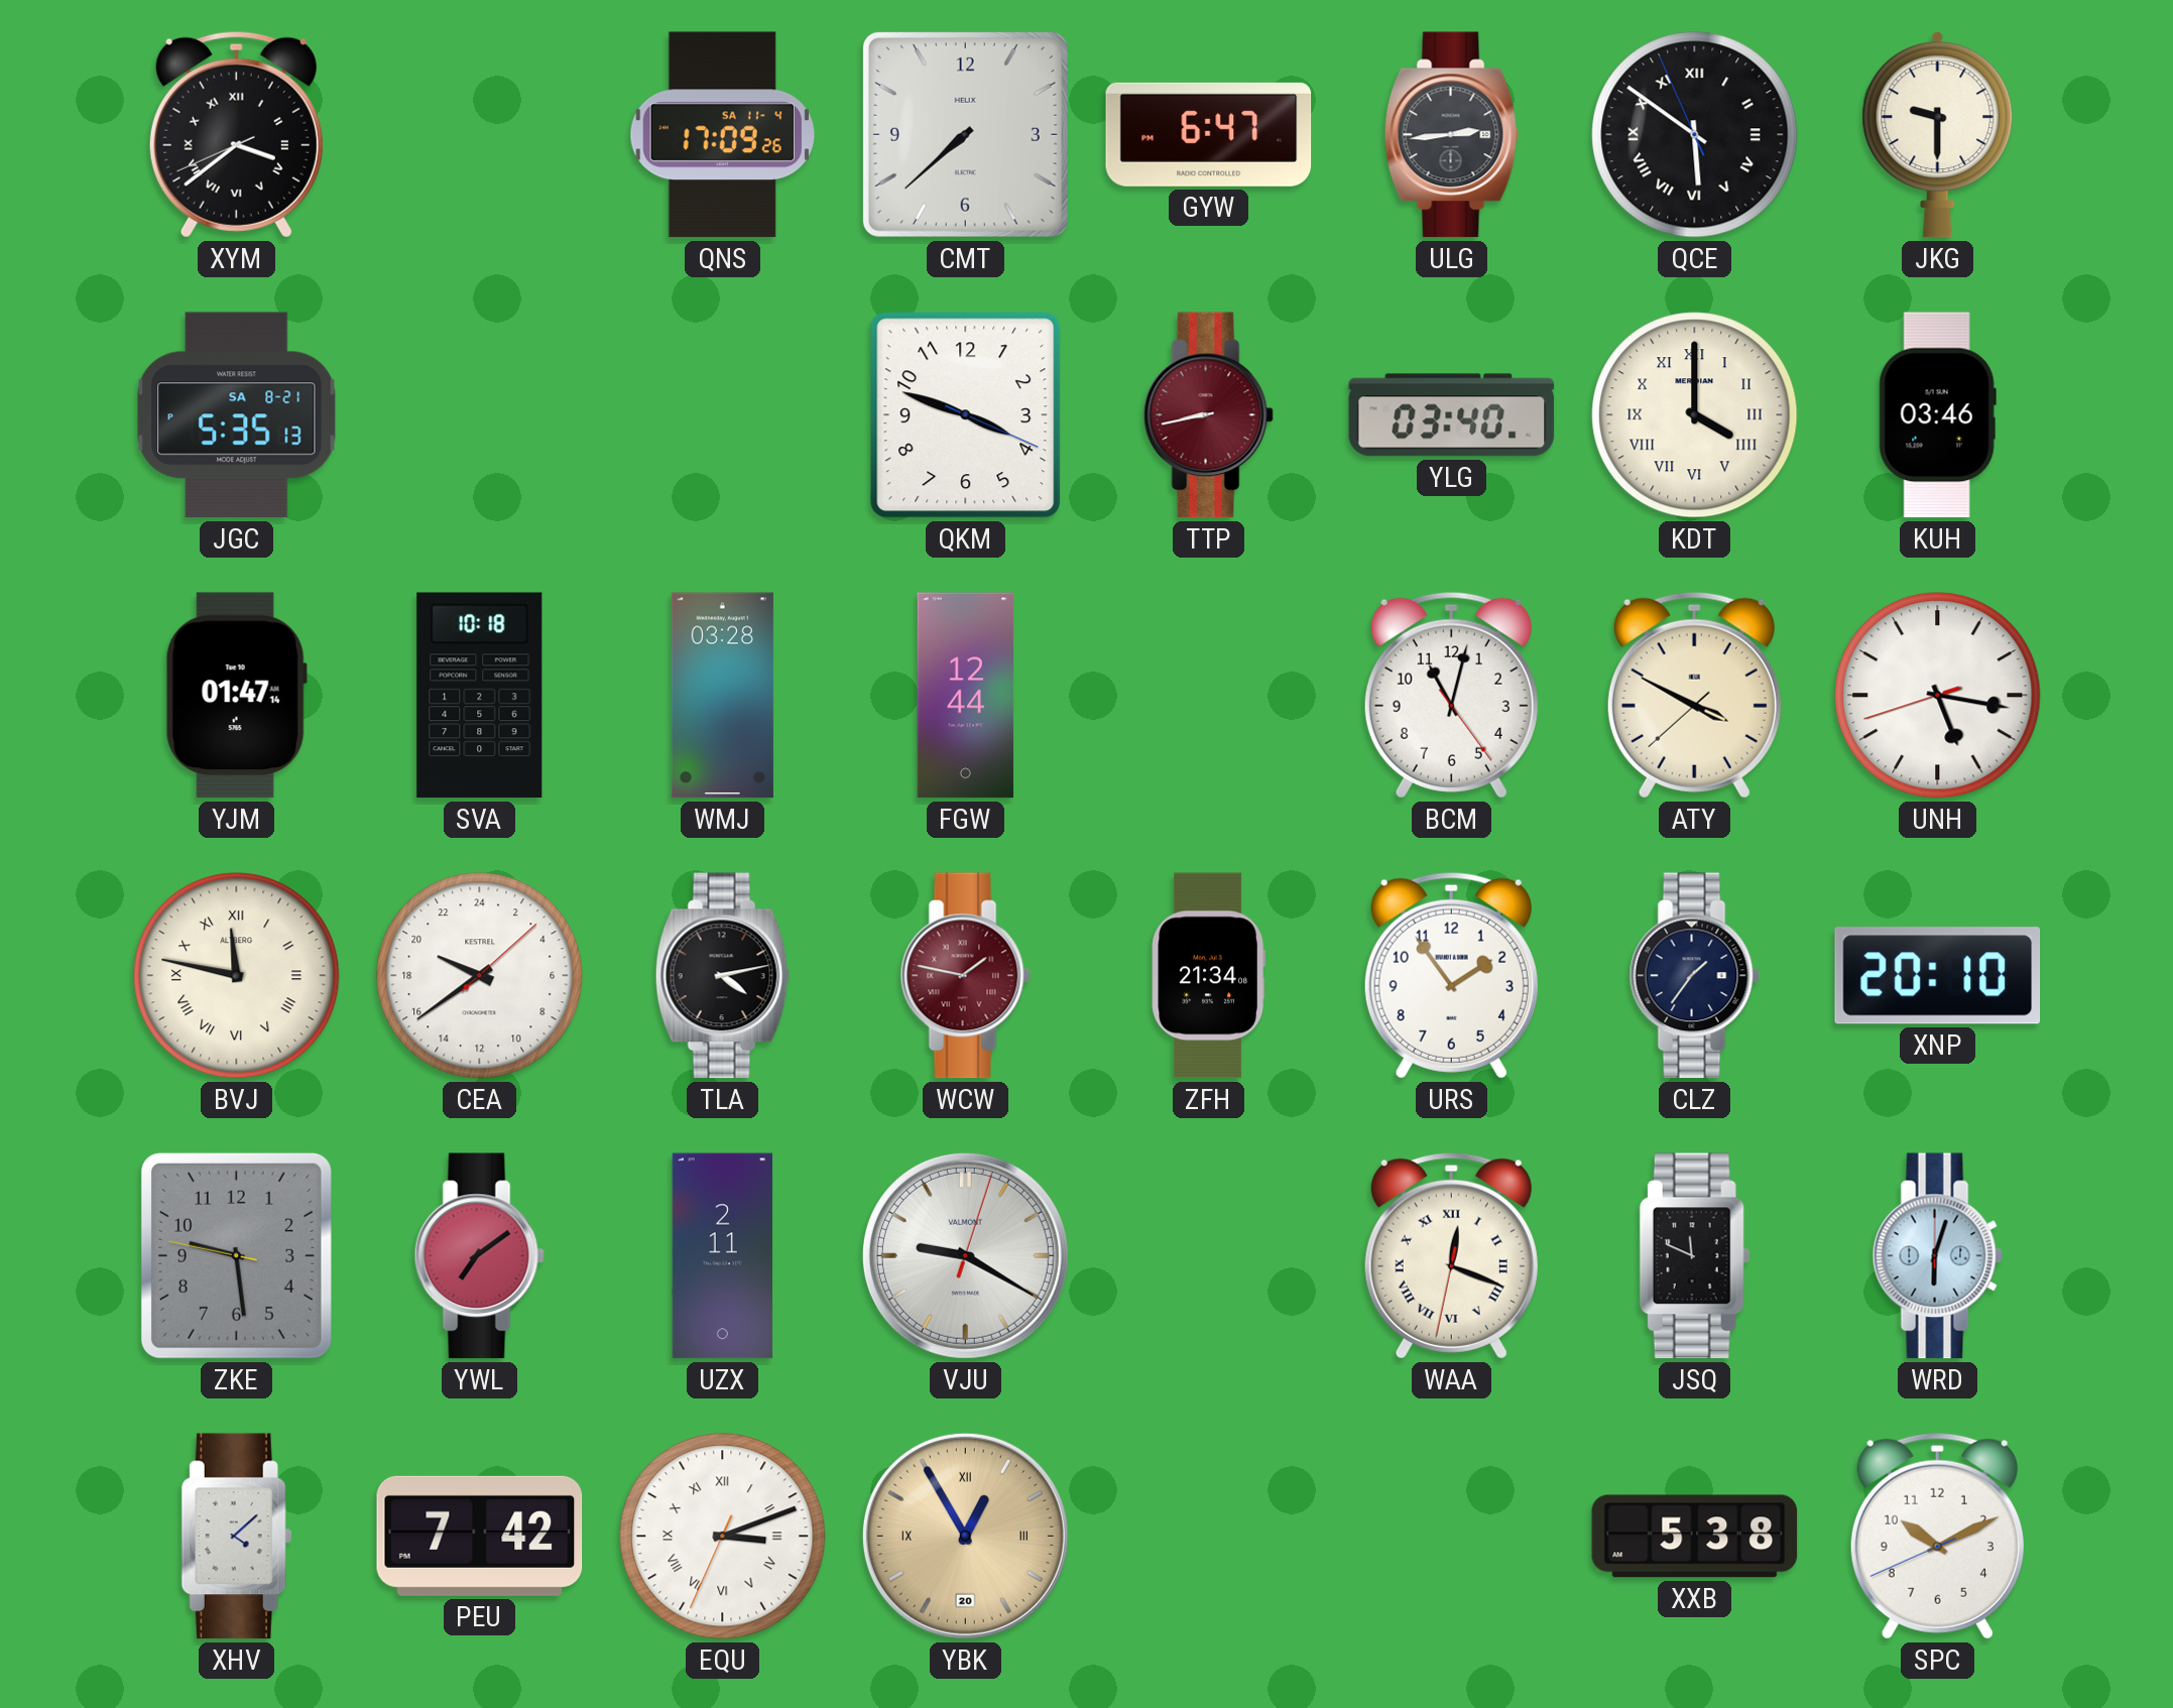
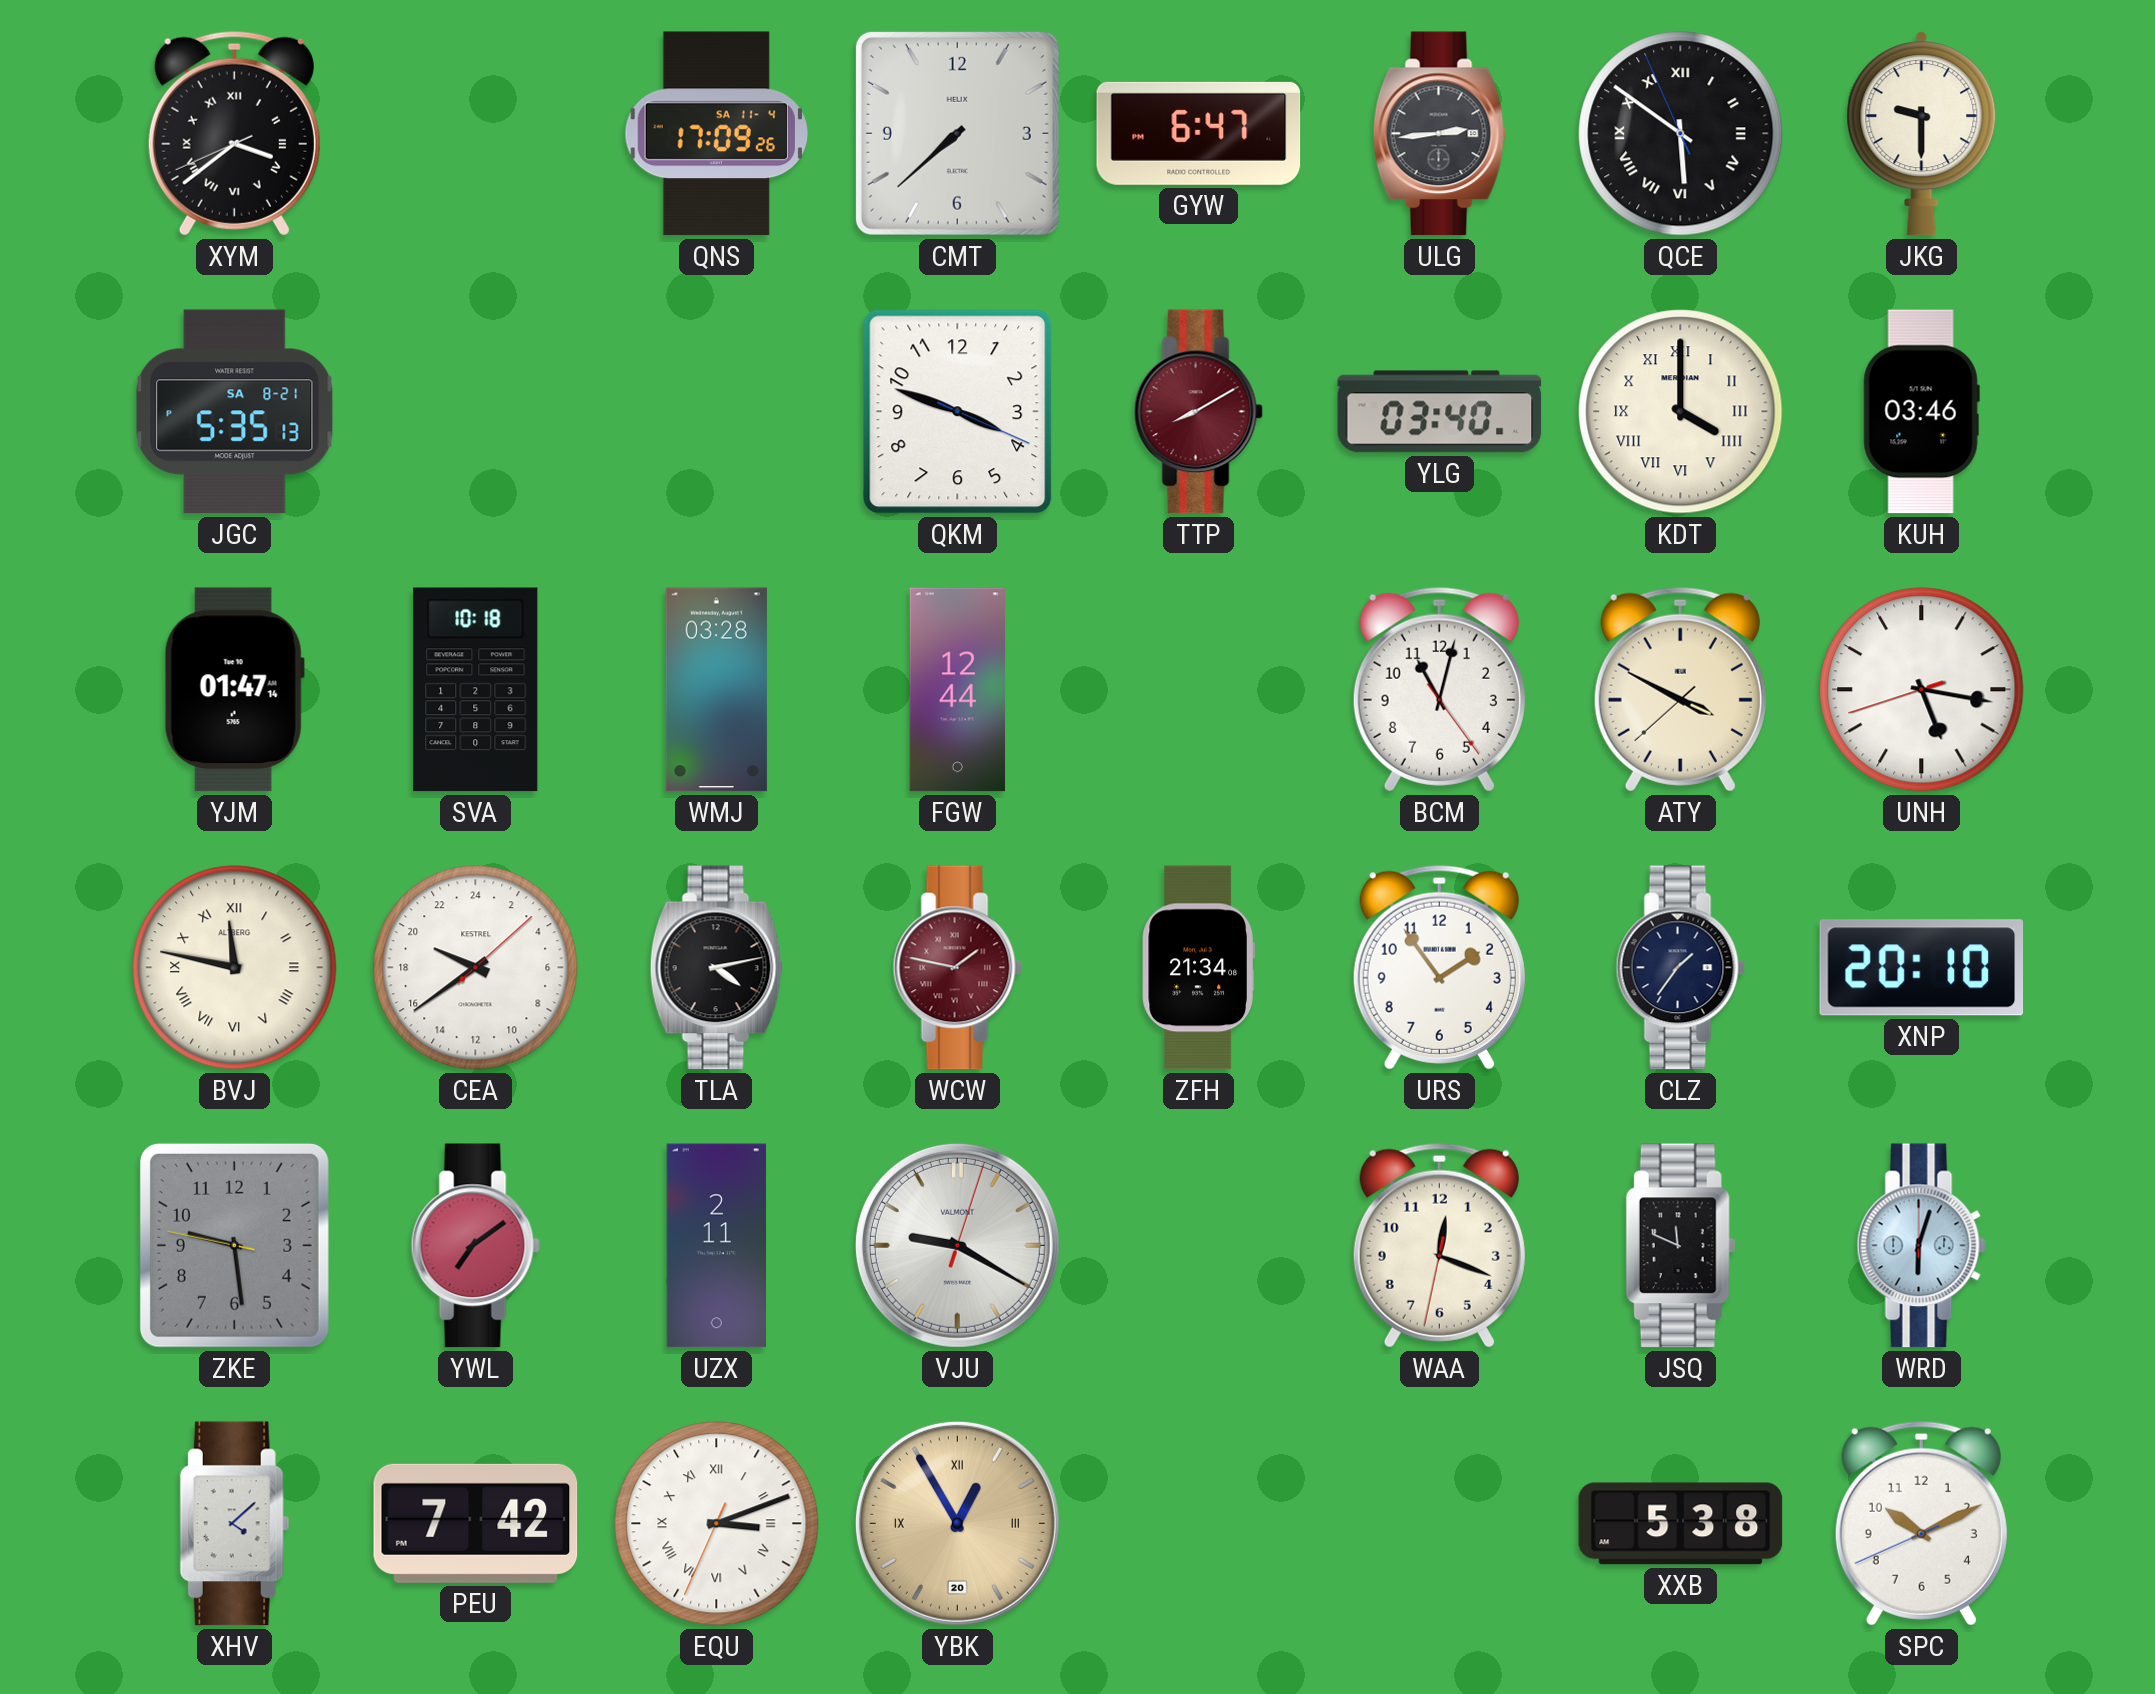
TTP: 8:43 -> 8:10 (1198, 412)
WAA numerals: Roman -> Arabic (1439, 1245)
